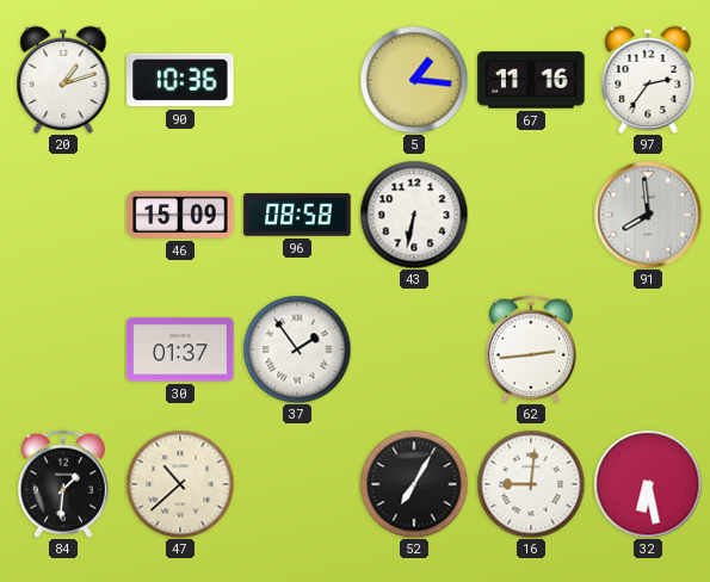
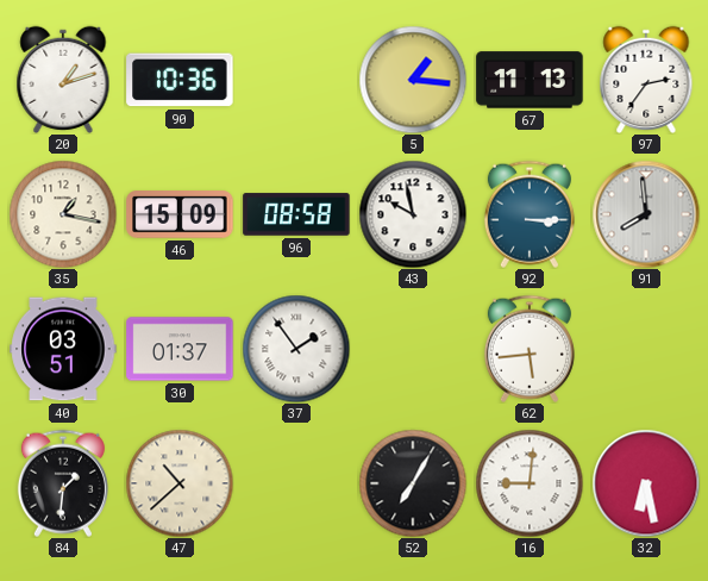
67: 11:16 -> 11:13 (530, 80)
35: none -> 1:17 (63, 214)
43: 6:32 -> 9:58 (413, 214)
92: none -> 3:15 (530, 214)
40: none -> 03:51 (63, 349)
62: 2:44 -> 5:44 (530, 349)
